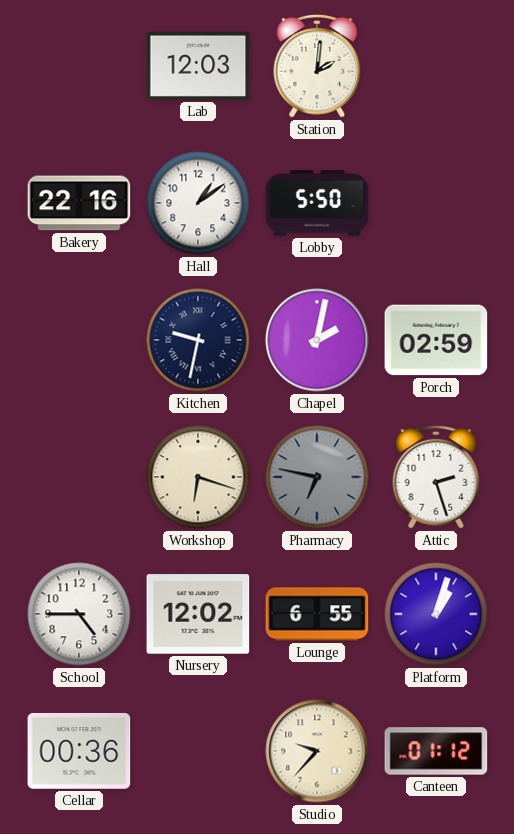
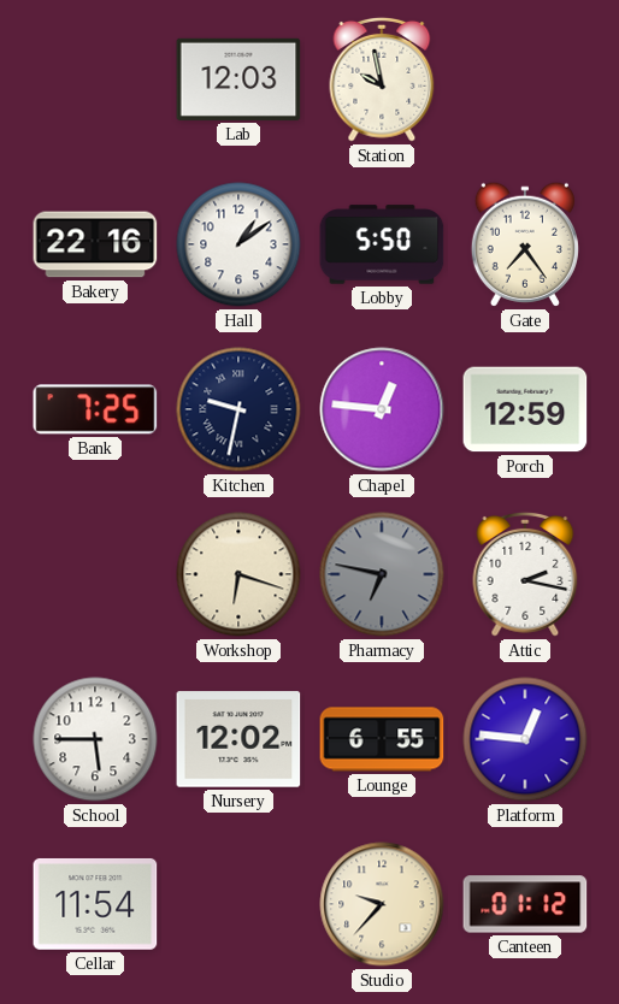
Station: 2:01 -> 9:58 (382, 79)
Gate: none -> 7:24 (525, 244)
Bank: none -> 7:25 (95, 409)
Chapel: 2:02 -> 12:46 (382, 409)
Porch: 02:59 -> 12:59 (525, 409)
Attic: 2:27 -> 2:17 (525, 574)
School: 4:45 -> 5:45 (95, 739)
Platform: 1:03 -> 12:46 (525, 739)
Cellar: 00:36 -> 11:54 (95, 904)
